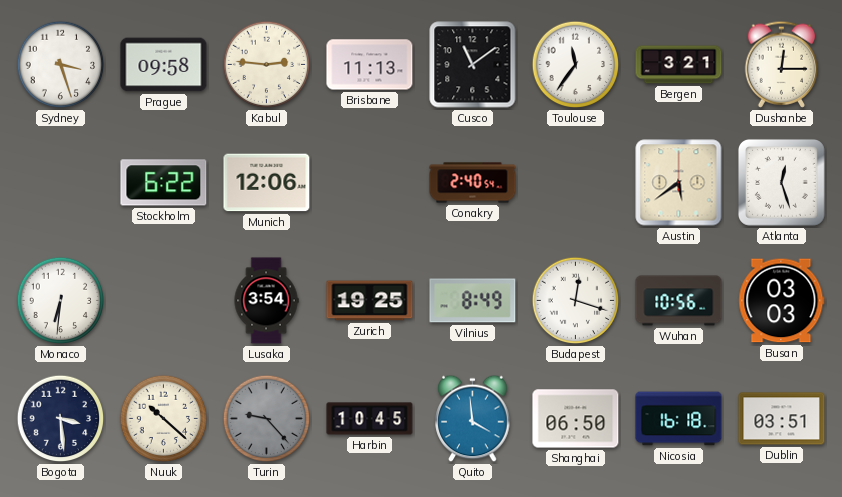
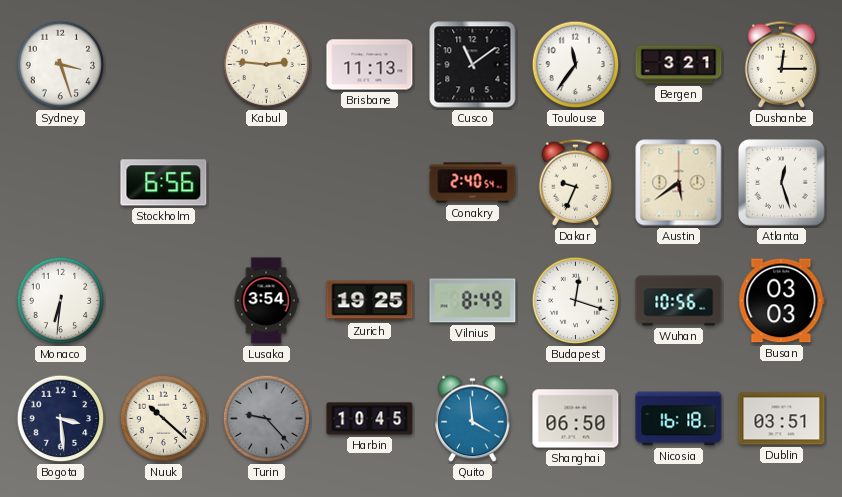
Prague: 09:58 -> none (164, 65)
Stockholm: 6:22 -> 6:56 (164, 183)
Munich: 12:06 -> none (267, 183)
Dakar: none -> 9:34 (576, 182)
